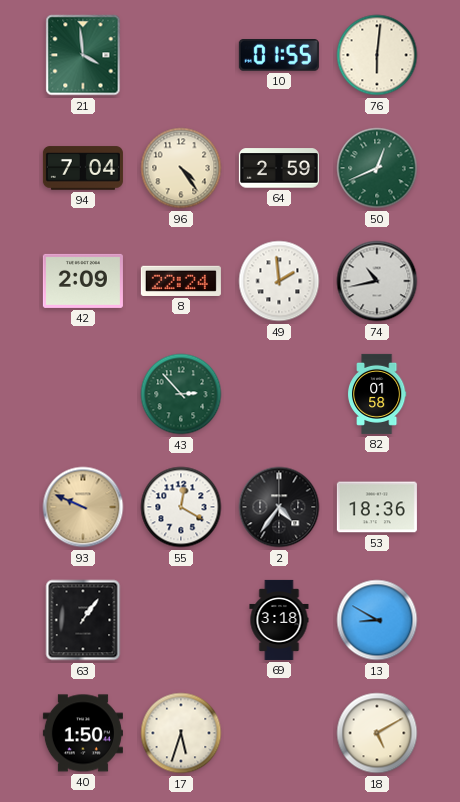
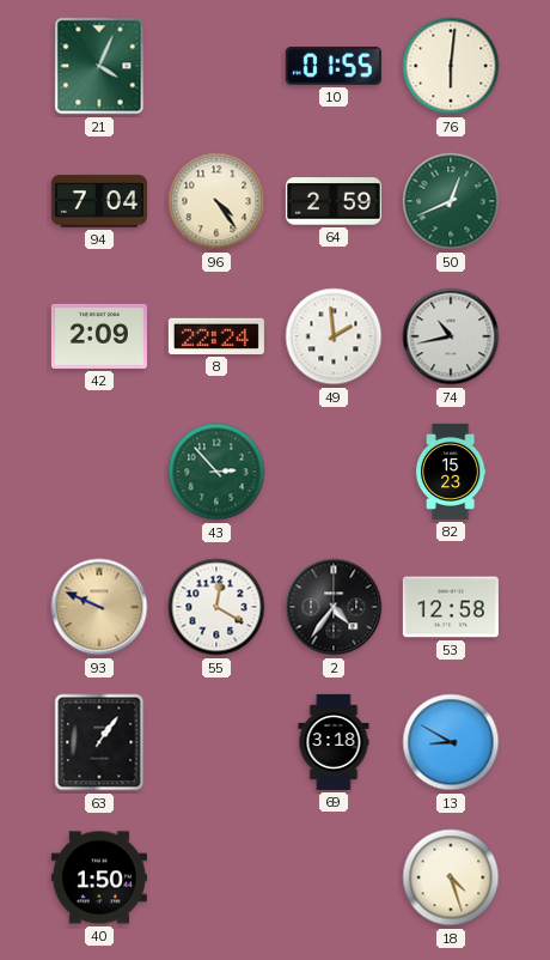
21: 3:59 -> 4:04 (99, 66)
82: 01:58 -> 15:23 (451, 472)
53: 18:36 -> 12:58 (451, 607)
17: 5:33 -> none (181, 733)
18: 5:10 -> 4:27 (451, 877)
